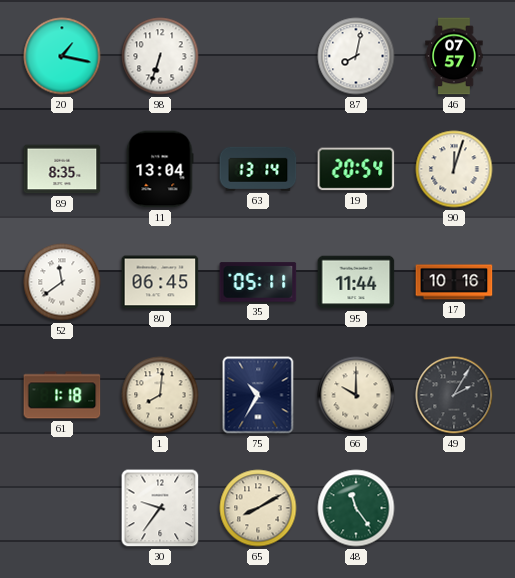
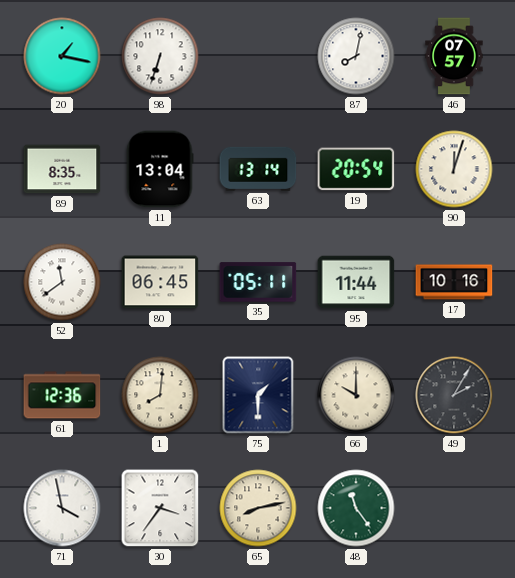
61: 1:18 -> 12:36 (62, 395)
75: 10:35 -> 1:30 (258, 395)
71: none -> 3:58 (62, 508)
30: 9:36 -> 3:36 (160, 508)
65: 8:10 -> 8:13 (258, 508)
